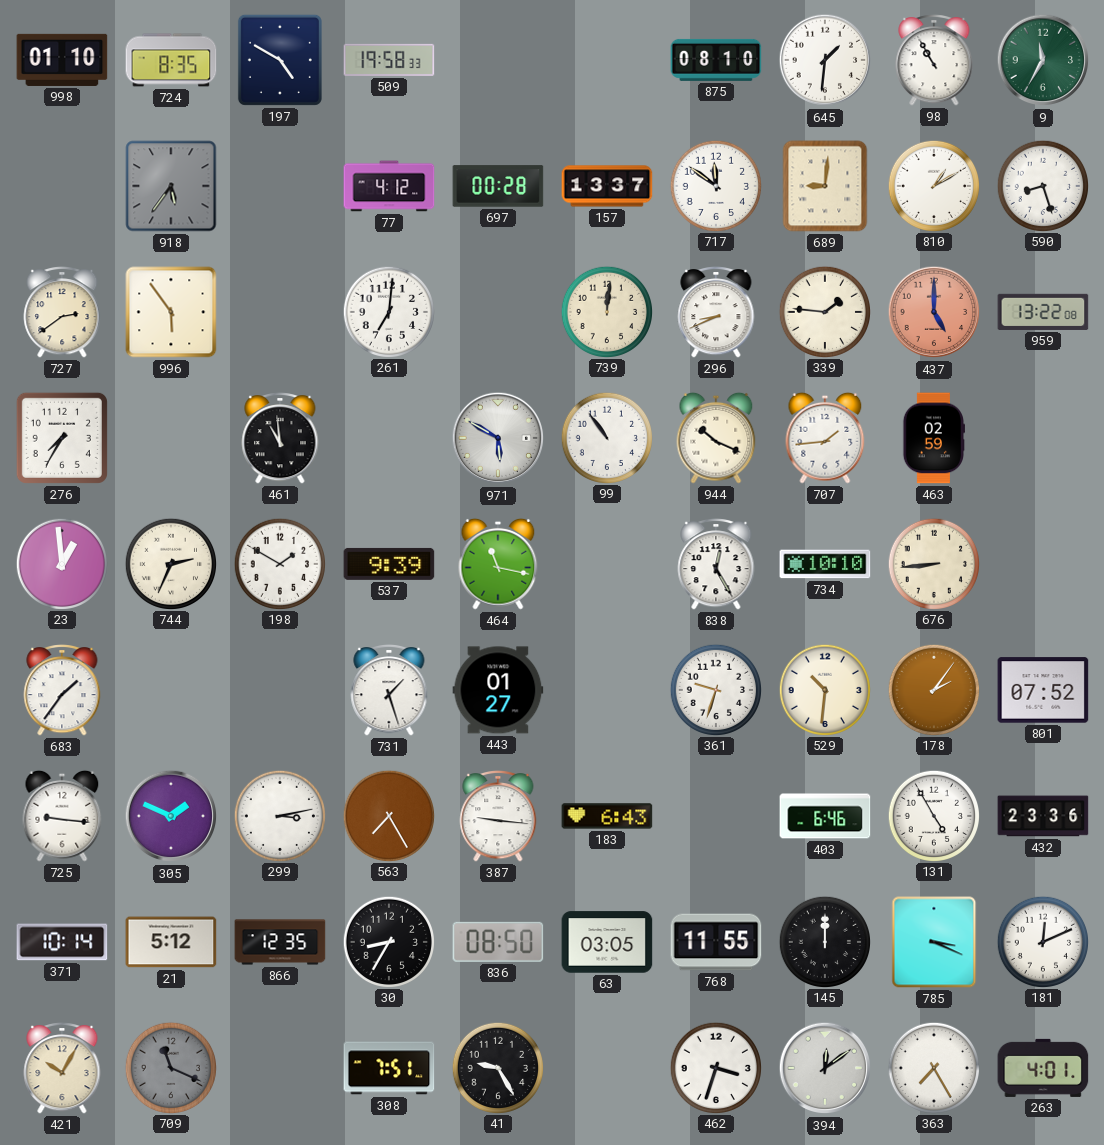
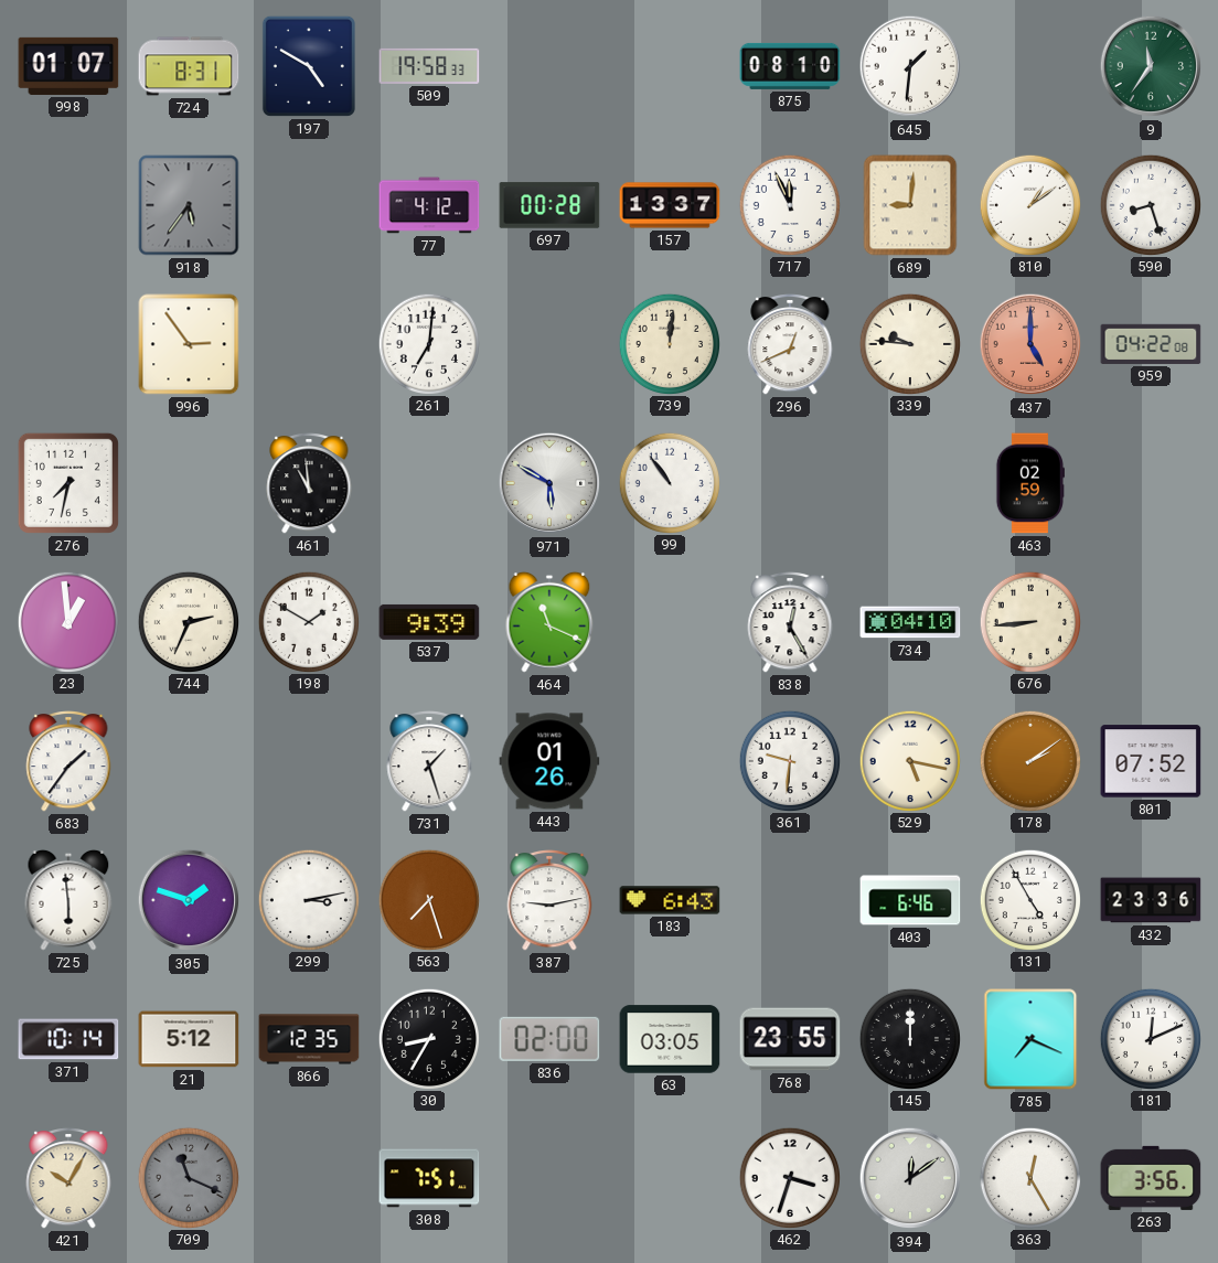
998: 01:10 -> 01:07 (68, 66)
724: 8:35 -> 8:31 (189, 66)
98: 10:55 -> none (934, 61)
9: 11:35 -> 11:36 (1151, 66)
717: 11:51 -> 11:56 (789, 204)
810: 1:10 -> 1:09 (1029, 204)
727: 2:39 -> none (62, 313)
996: 5:54 -> 2:54 (189, 344)
296: 8:41 -> 12:41 (790, 345)
339: 1:46 -> 9:46 (909, 343)
959: 13:22 -> 04:22 (1151, 344)
276: 7:35 -> 7:32 (68, 483)
944: 10:19 -> none (716, 438)
707: 1:44 -> none (825, 438)
464: 11:17 -> 11:19 (549, 622)
734: 10:10 -> 04:10 (910, 622)
443: 01:27 -> 01:26 (549, 761)
361: 9:33 -> 9:31 (789, 760)
529: 10:31 -> 5:17 (909, 760)
178: 2:06 -> 2:09 (1029, 760)
725: 9:16 -> 5:59 (68, 900)
305: 1:49 -> 1:48 (189, 900)
563: 7:25 -> 7:27 (428, 899)
387: 9:16 -> 9:13 (549, 901)
836: 08:50 -> 02:00 (549, 1039)
768: 11:55 -> 23:55 (790, 1039)
785: 3:19 -> 7:19 (1030, 1039)
41: 9:25 -> none (497, 1067)
363: 7:25 -> 12:25 (1029, 1177)
263: 4:01 -> 3:56 (1151, 1178)
